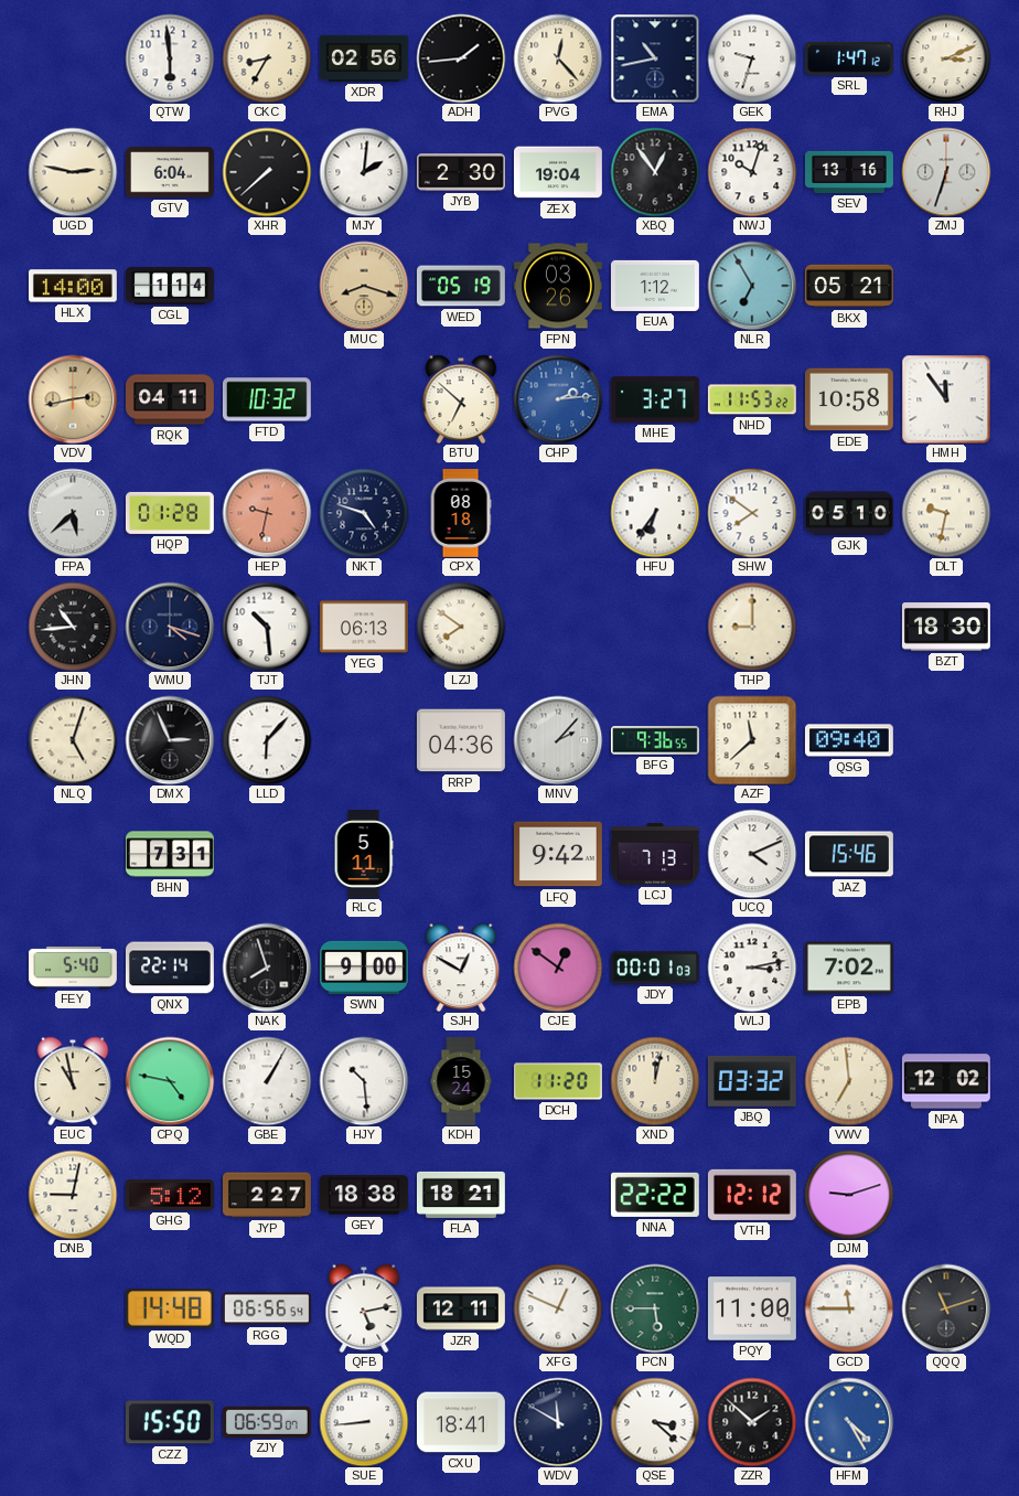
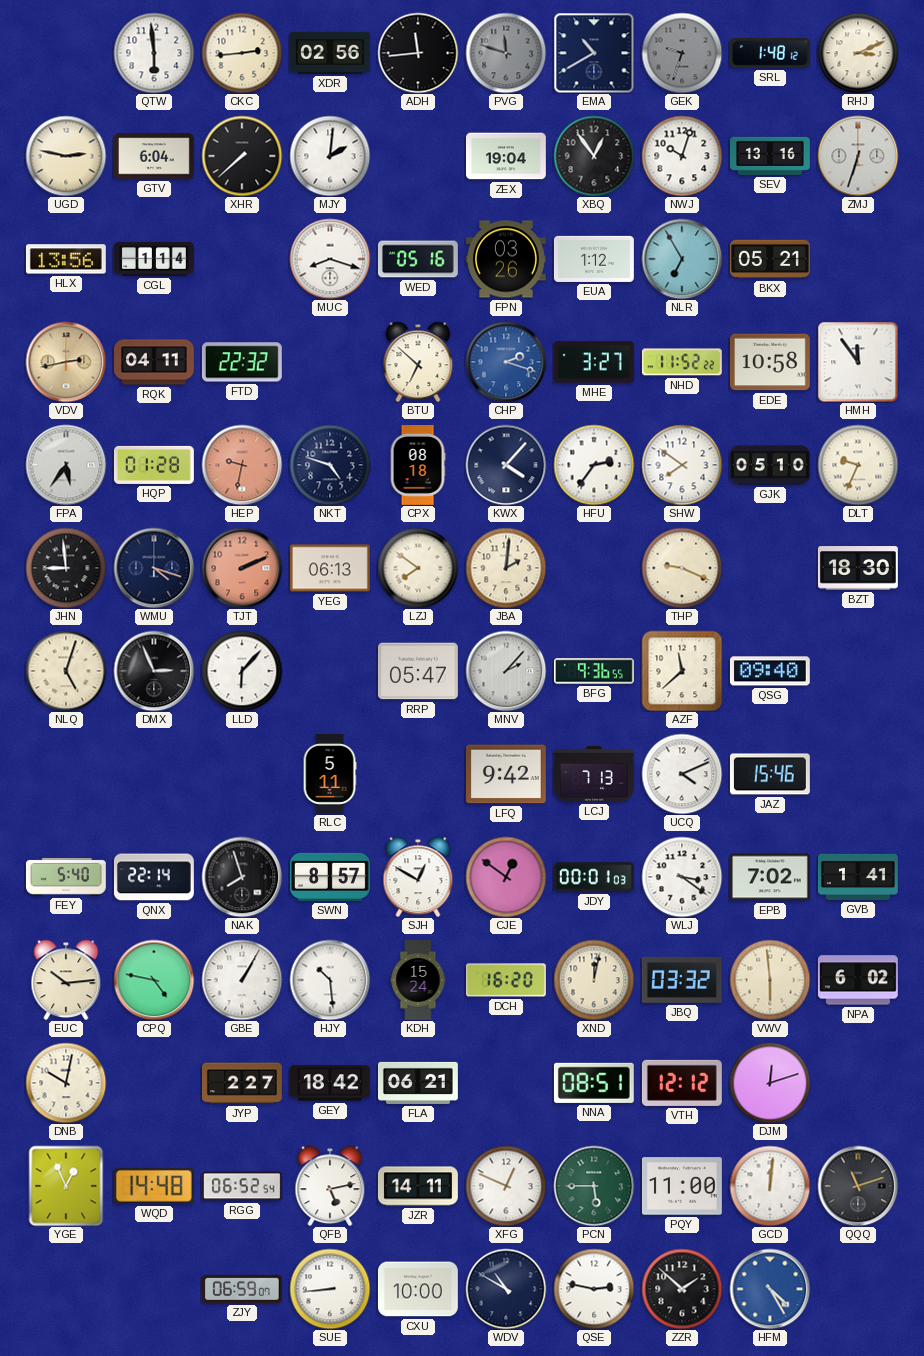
CKC: 8:35 -> 2:44 (242, 53)
ADH: 1:44 -> 11:44 (418, 53)
PVG: 12:23 -> 11:48 (506, 53)
PVG dial: cream -> grey (506, 53)
EMA: 10:43 -> 10:40 (594, 53)
GEK dial: white -> grey (682, 53)
SRL: 1:47 -> 1:48 (770, 54)
JYB: 2:30 -> none (462, 172)
HLX: 14:00 -> 13:56 (66, 259)
MUC dial: champagne -> white (330, 259)
WED: 05:19 -> 05:16 (418, 259)
FTD: 10:32 -> 22:32 (242, 362)
CHP: 2:14 -> 2:18 (506, 362)
NHD: 11:53 -> 11:52 (682, 362)
FPA: 5:38 -> 5:36 (66, 465)
KWX: none -> 4:07 (506, 465)
HFU: 6:36 -> 2:36 (594, 465)
DLT: 9:32 -> 9:34 (858, 465)
JHN: 10:44 -> 8:59 (66, 568)
TJT: 10:29 -> 2:11 (242, 568)
TJT dial: white -> salmon (242, 568)
JBA: none -> 2:01 (506, 568)
THP: 9:00 -> 9:19 (682, 568)
RRP: 04:36 -> 05:47 (418, 671)
BHN: 7:31 -> none (170, 854)
SWN: 9:00 -> 8:57 (331, 877)
WLJ: 3:13 -> 3:21 (682, 877)
GVB: none -> 1:41 (859, 877)
EUC: 10:58 -> 10:14 (66, 980)
DCH: 11:20 -> 16:20 (507, 980)
VWV: 6:59 -> 5:59 (770, 980)
NPA: 12:02 -> 6:02 (858, 980)
DNB: 9:02 -> 10:02 (66, 1083)
GHG: 5:12 -> none (170, 1195)
GEY: 18:38 -> 18:42 (330, 1083)
FLA: 18:21 -> 06:21 (419, 1083)
NNA: 22:22 -> 08:51 (594, 1083)
DJM: 9:12 -> 12:12 (770, 1083)
YGE: none -> 12:56 (66, 1186)
RGG: 06:56 -> 06:52 (242, 1186)
JZR: 12:11 -> 14:11 (418, 1186)
GCD: 11:45 -> 12:01 (770, 1186)
CZZ: 15:50 -> none (170, 1422)
CXU: 18:41 -> 10:00 (418, 1289)
WDV: 11:50 -> 10:50 (506, 1289)
QSE: 3:22 -> 2:47 (594, 1289)
